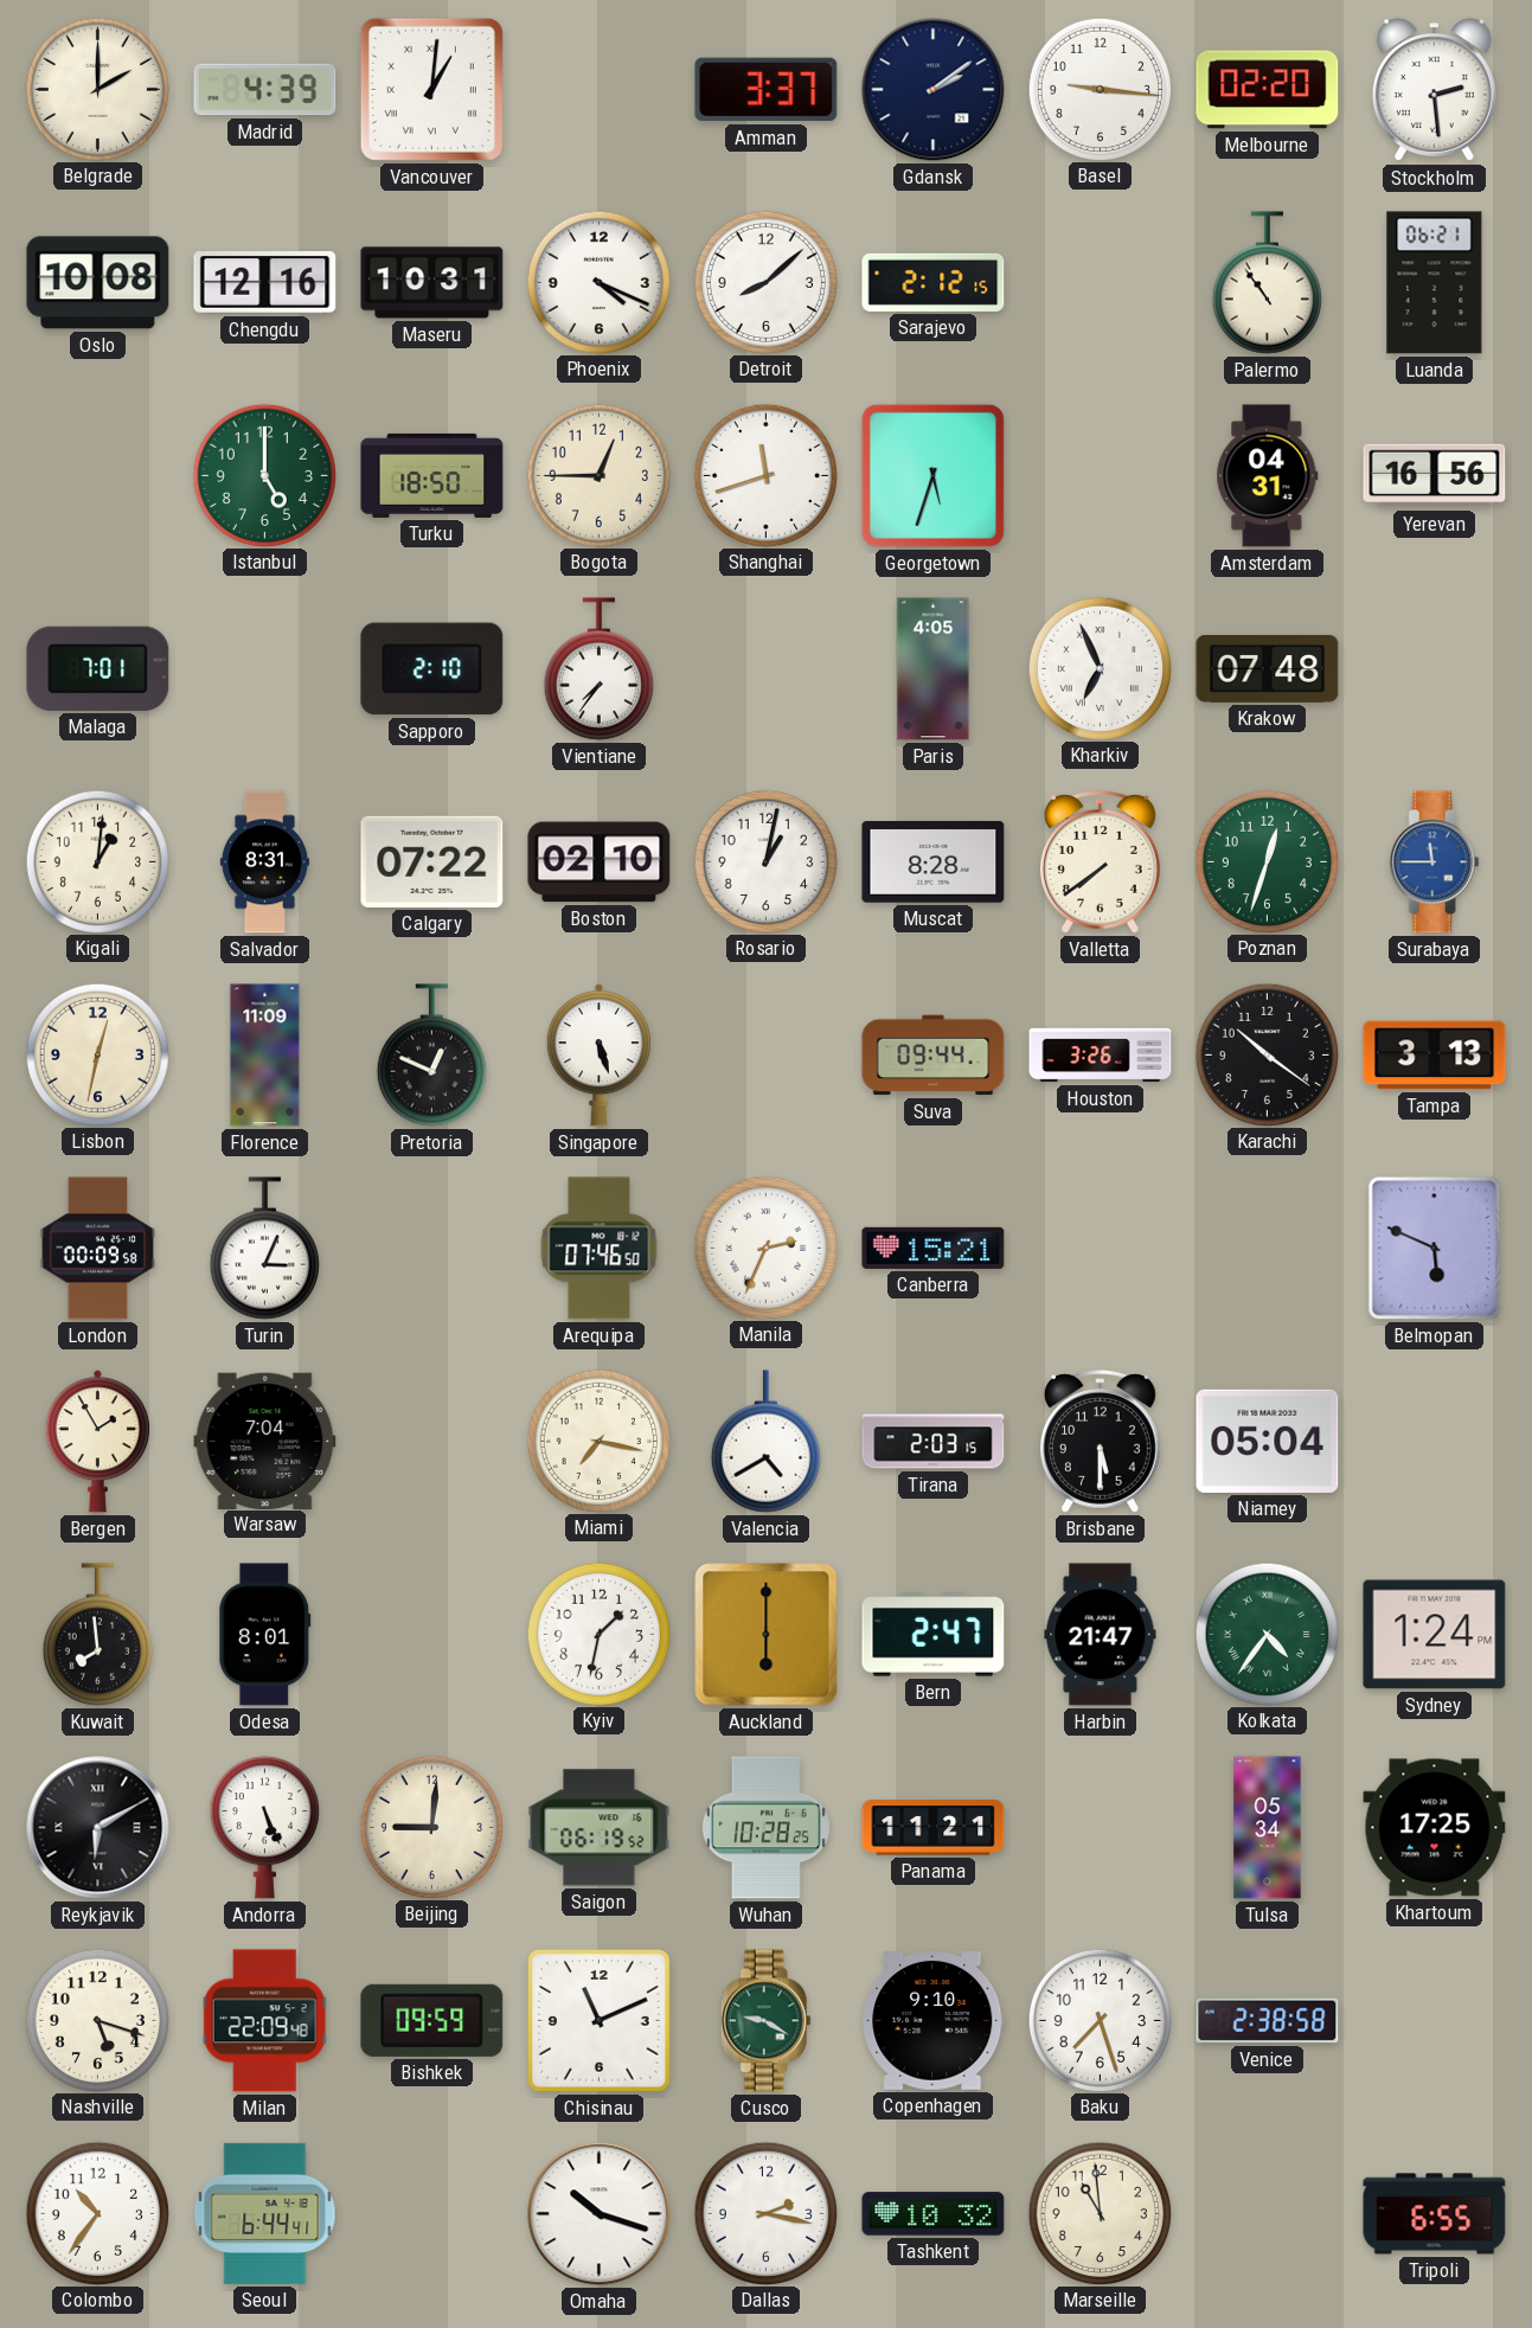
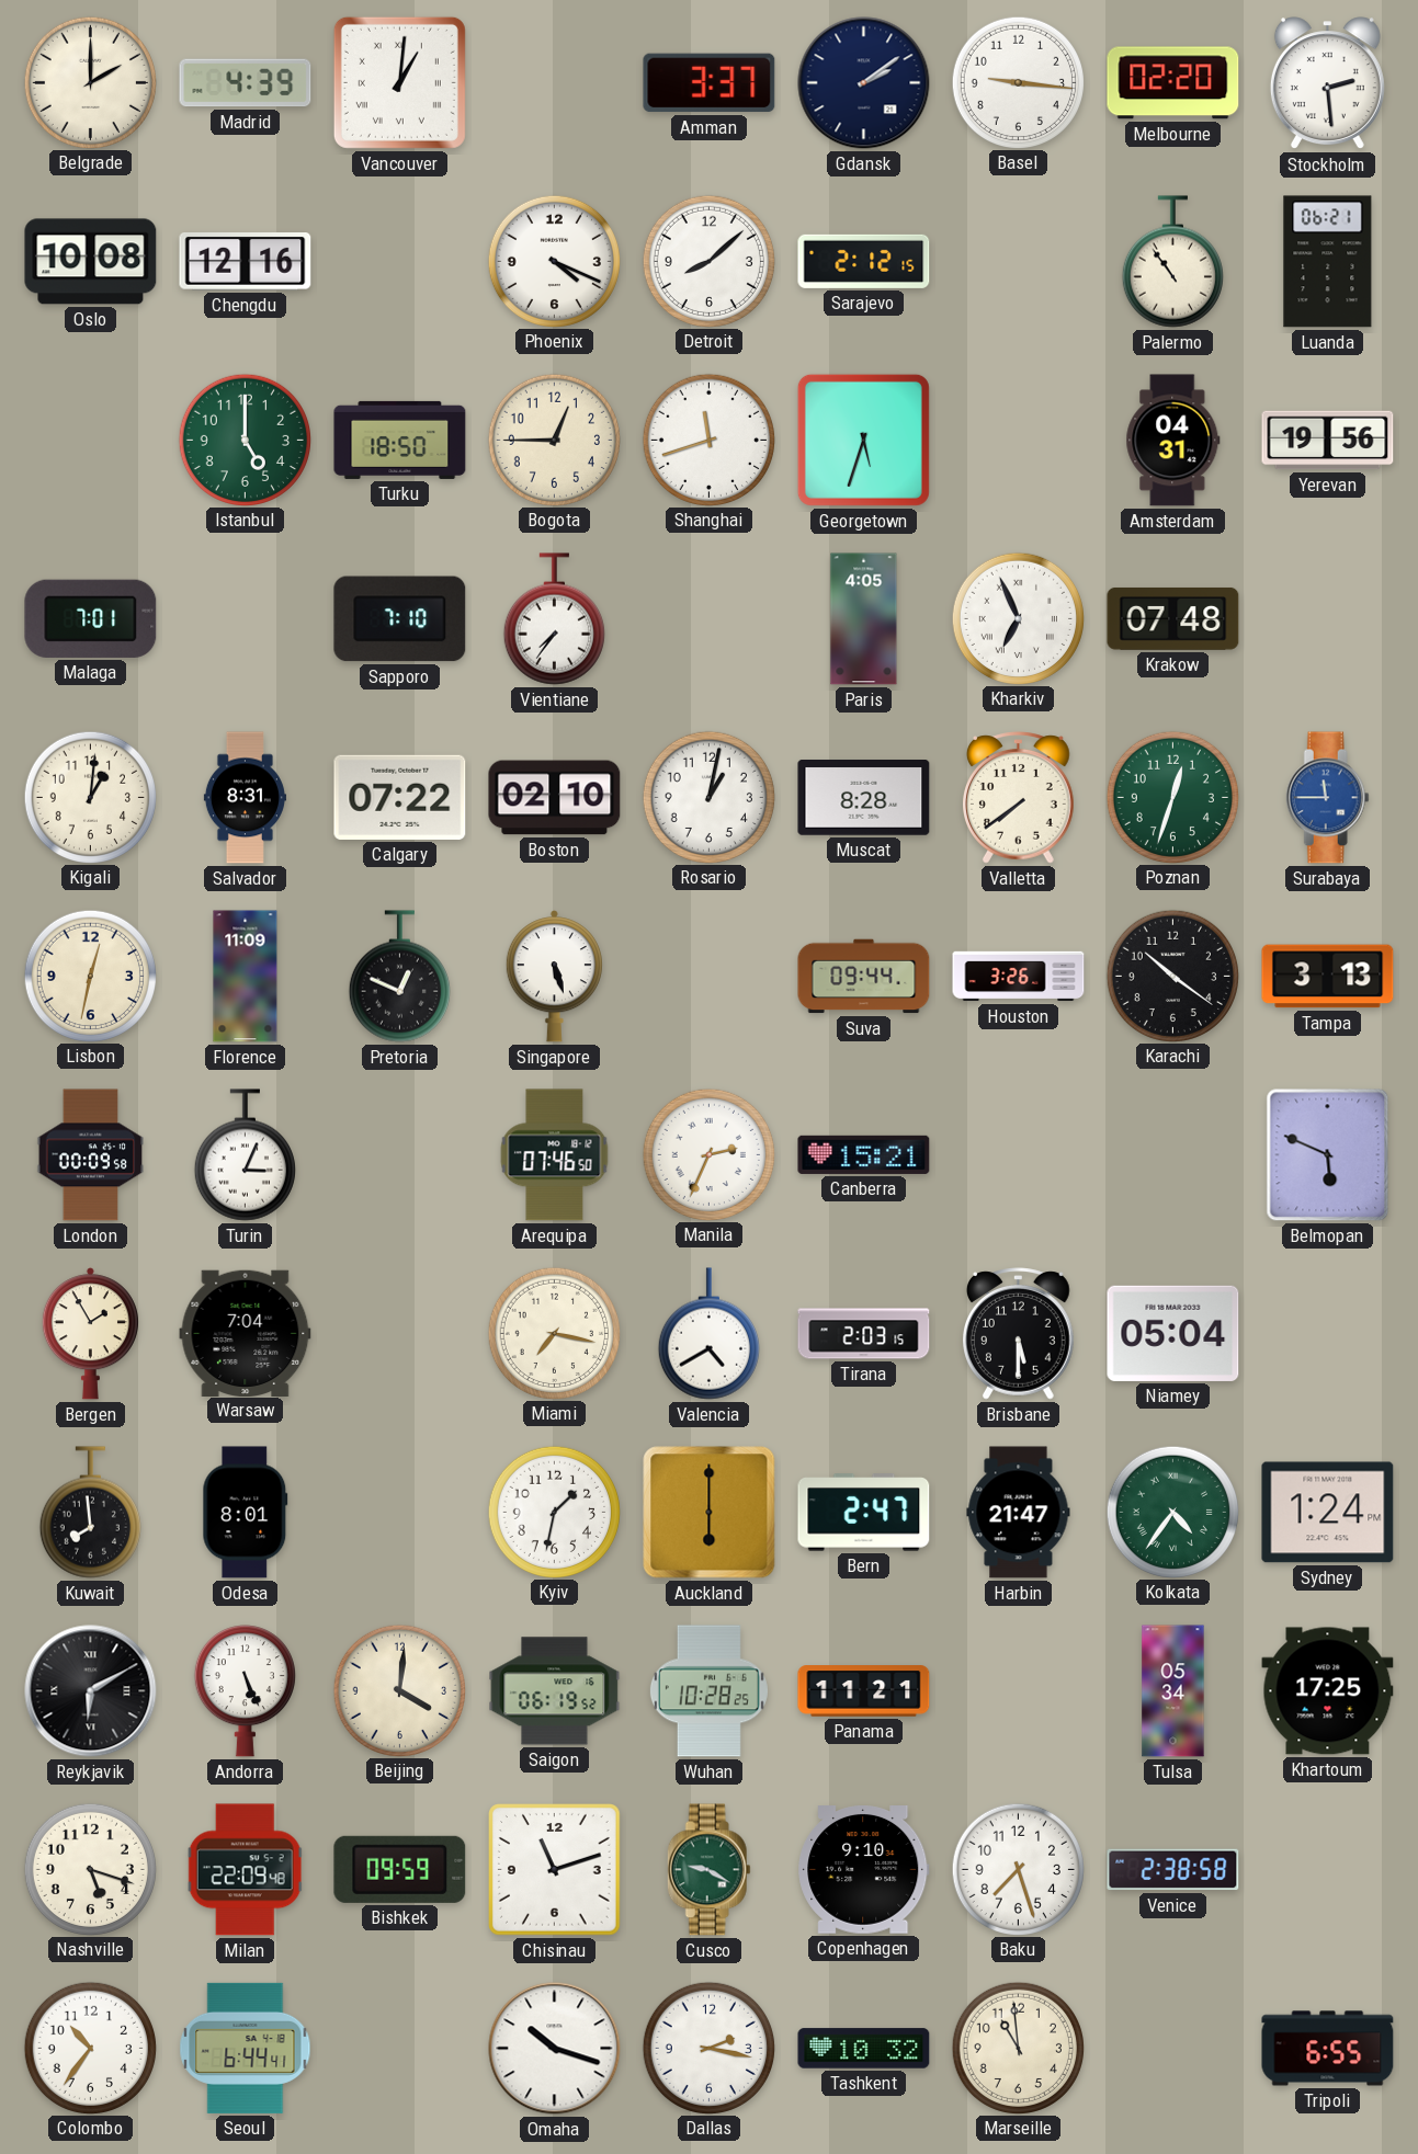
Maseru: 10:31 -> none (432, 283)
Yerevan: 16:56 -> 19:56 (1328, 441)
Sapporo: 2:10 -> 7:10 (400, 619)
Beijing: 9:01 -> 4:01 (399, 1690)
Chisinau: 11:11 -> 11:12 (555, 1870)
